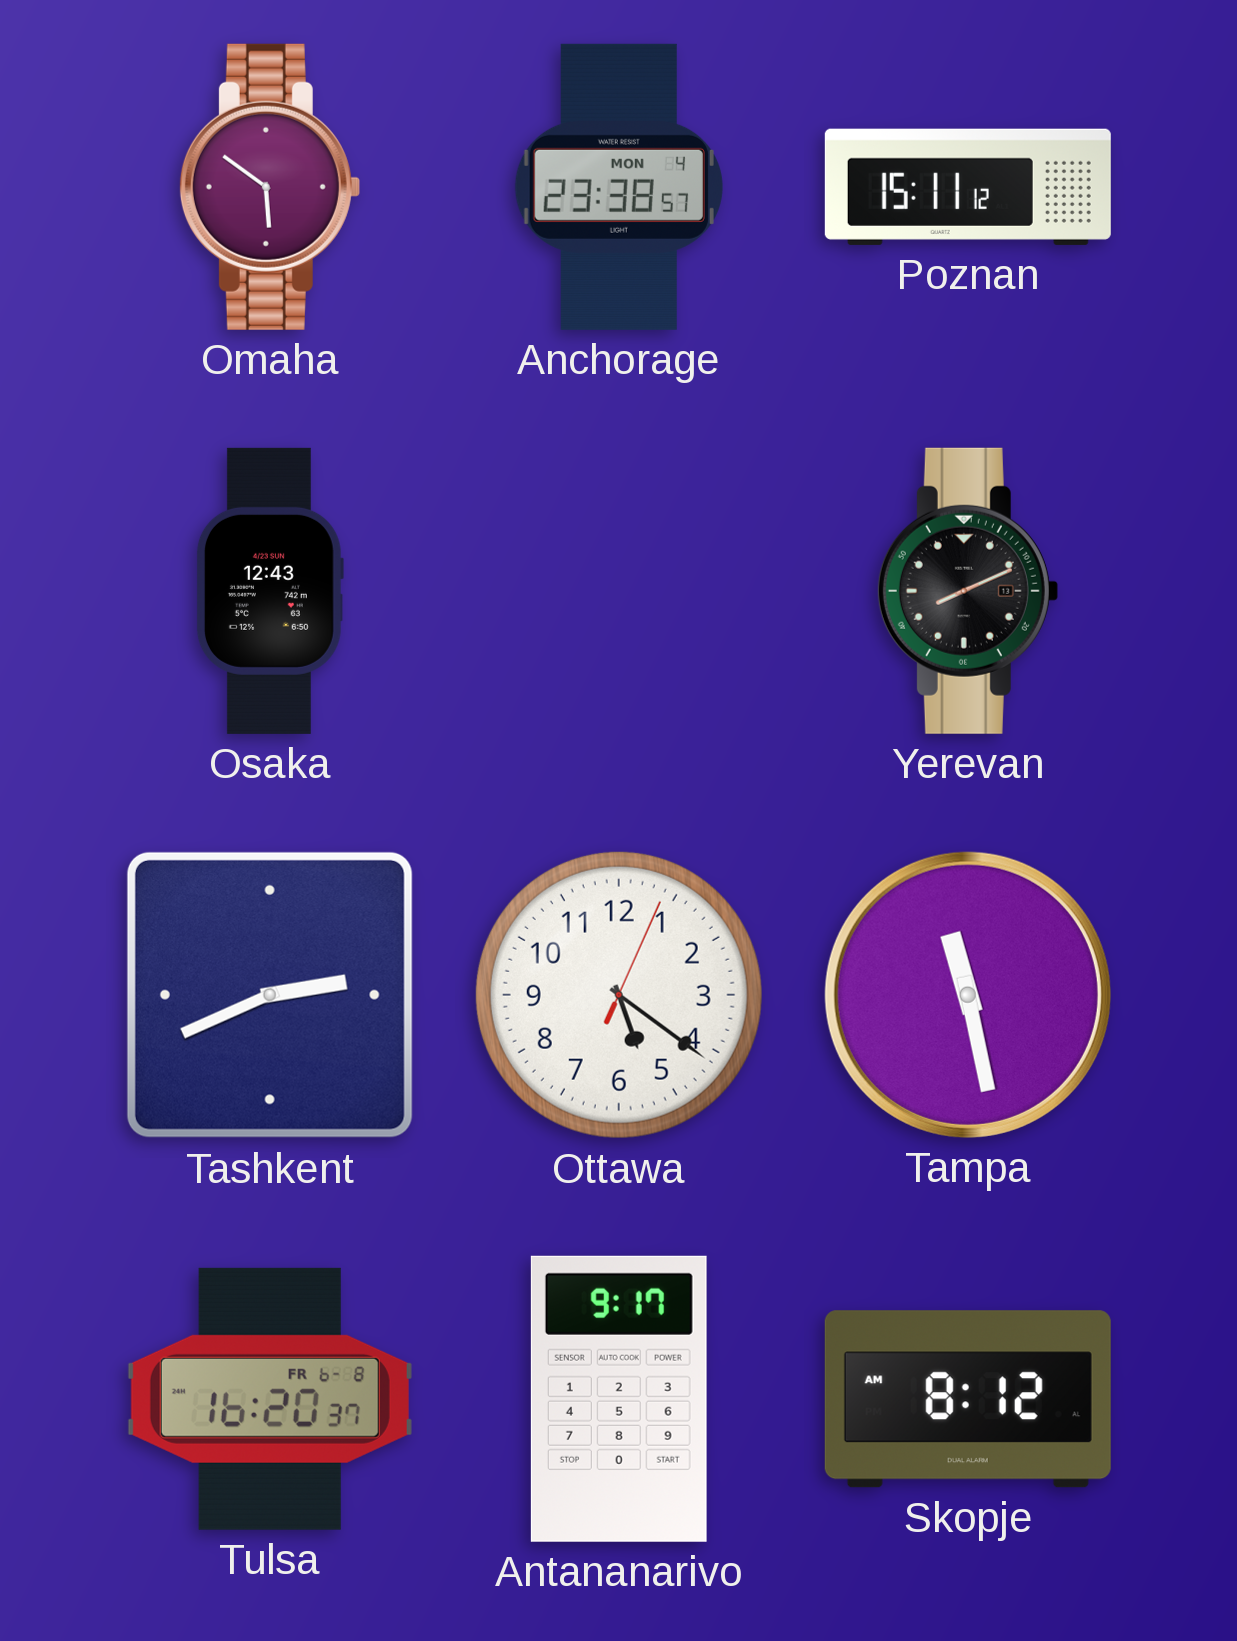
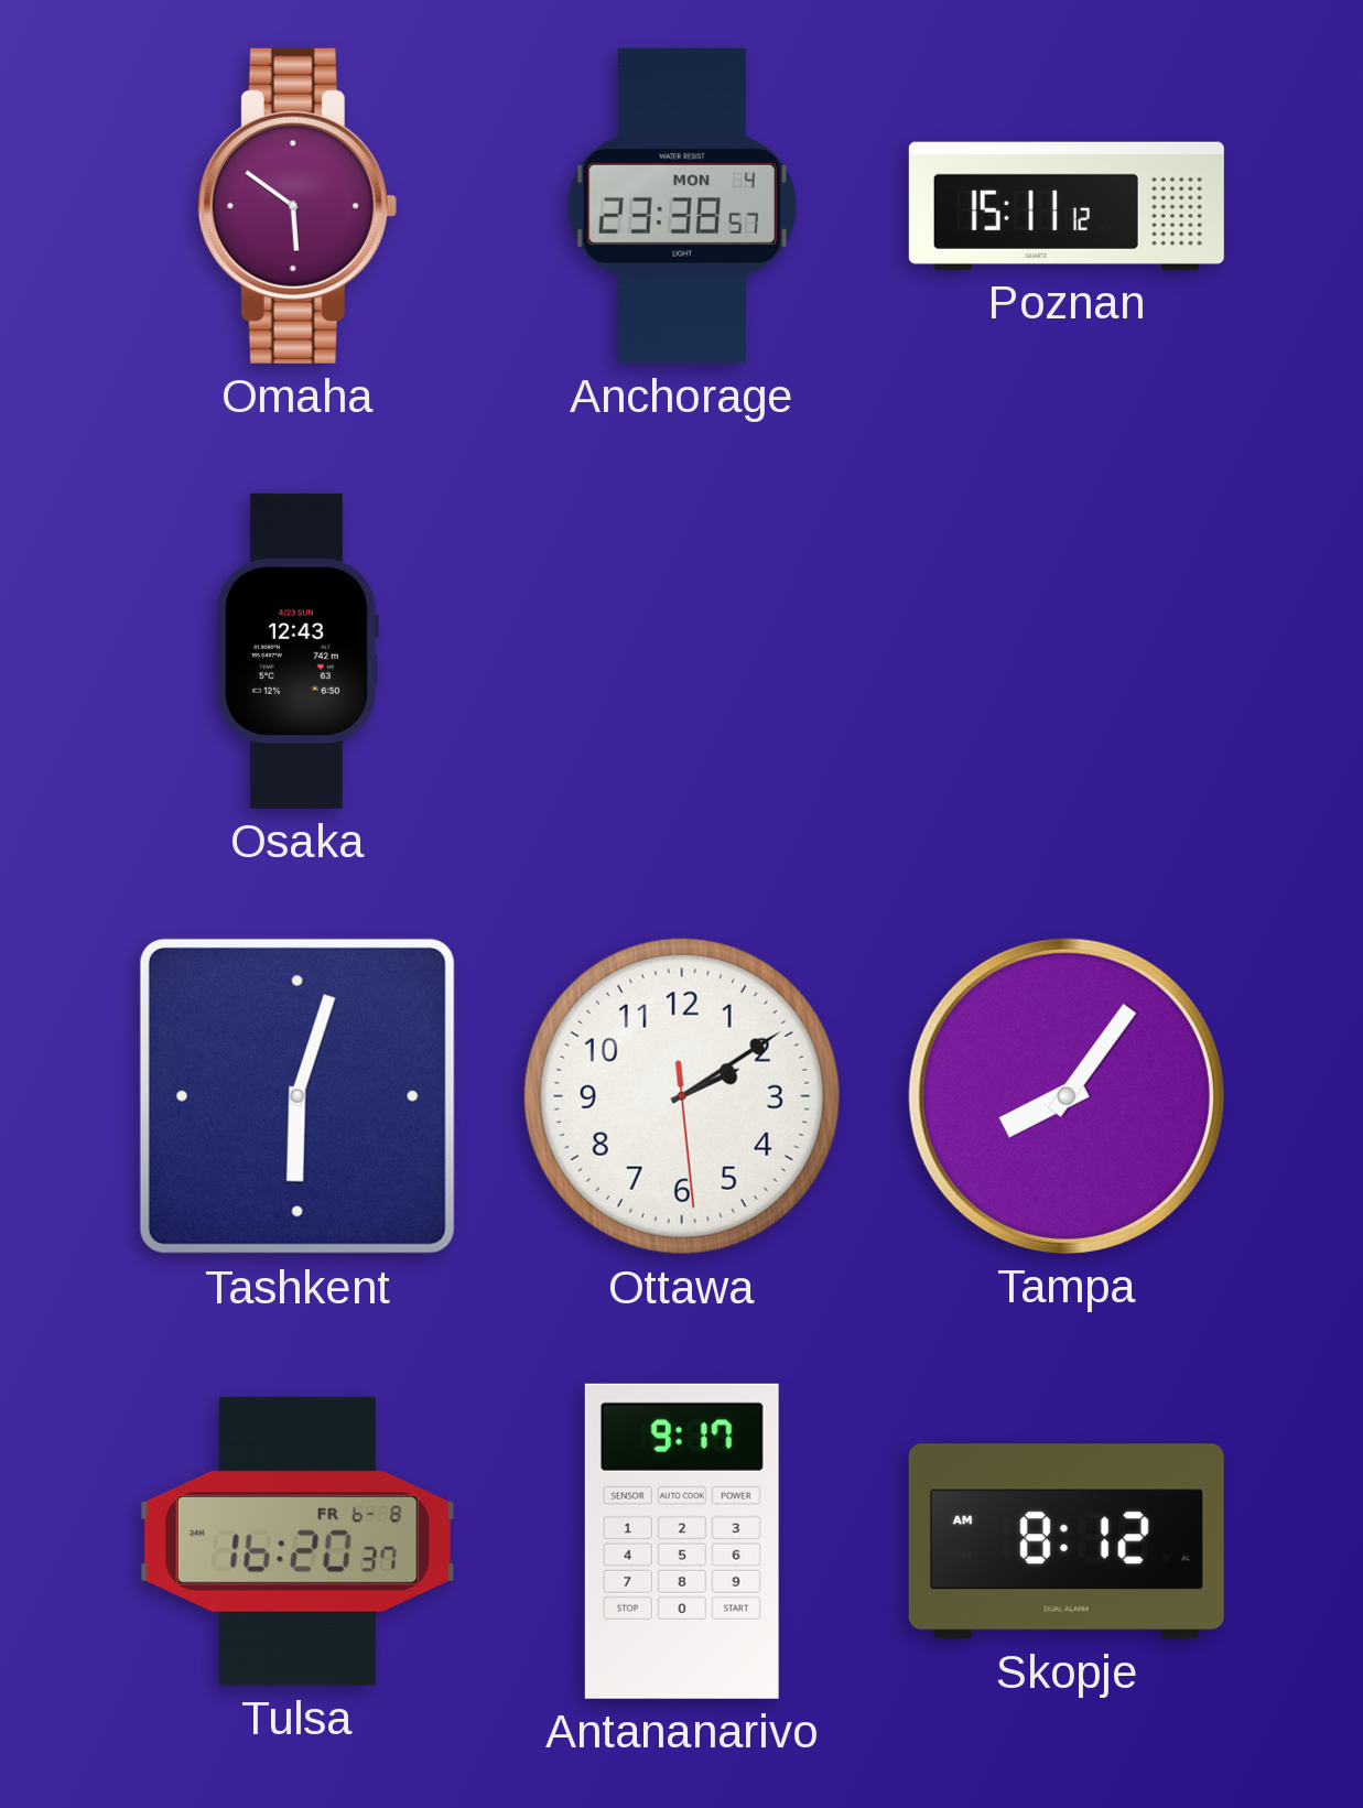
Yerevan: 8:11 -> none (967, 591)
Tashkent: 2:41 -> 6:03 (298, 1096)
Ottawa: 5:21 -> 2:09 (682, 1096)
Tampa: 11:28 -> 8:06 (1067, 1096)
